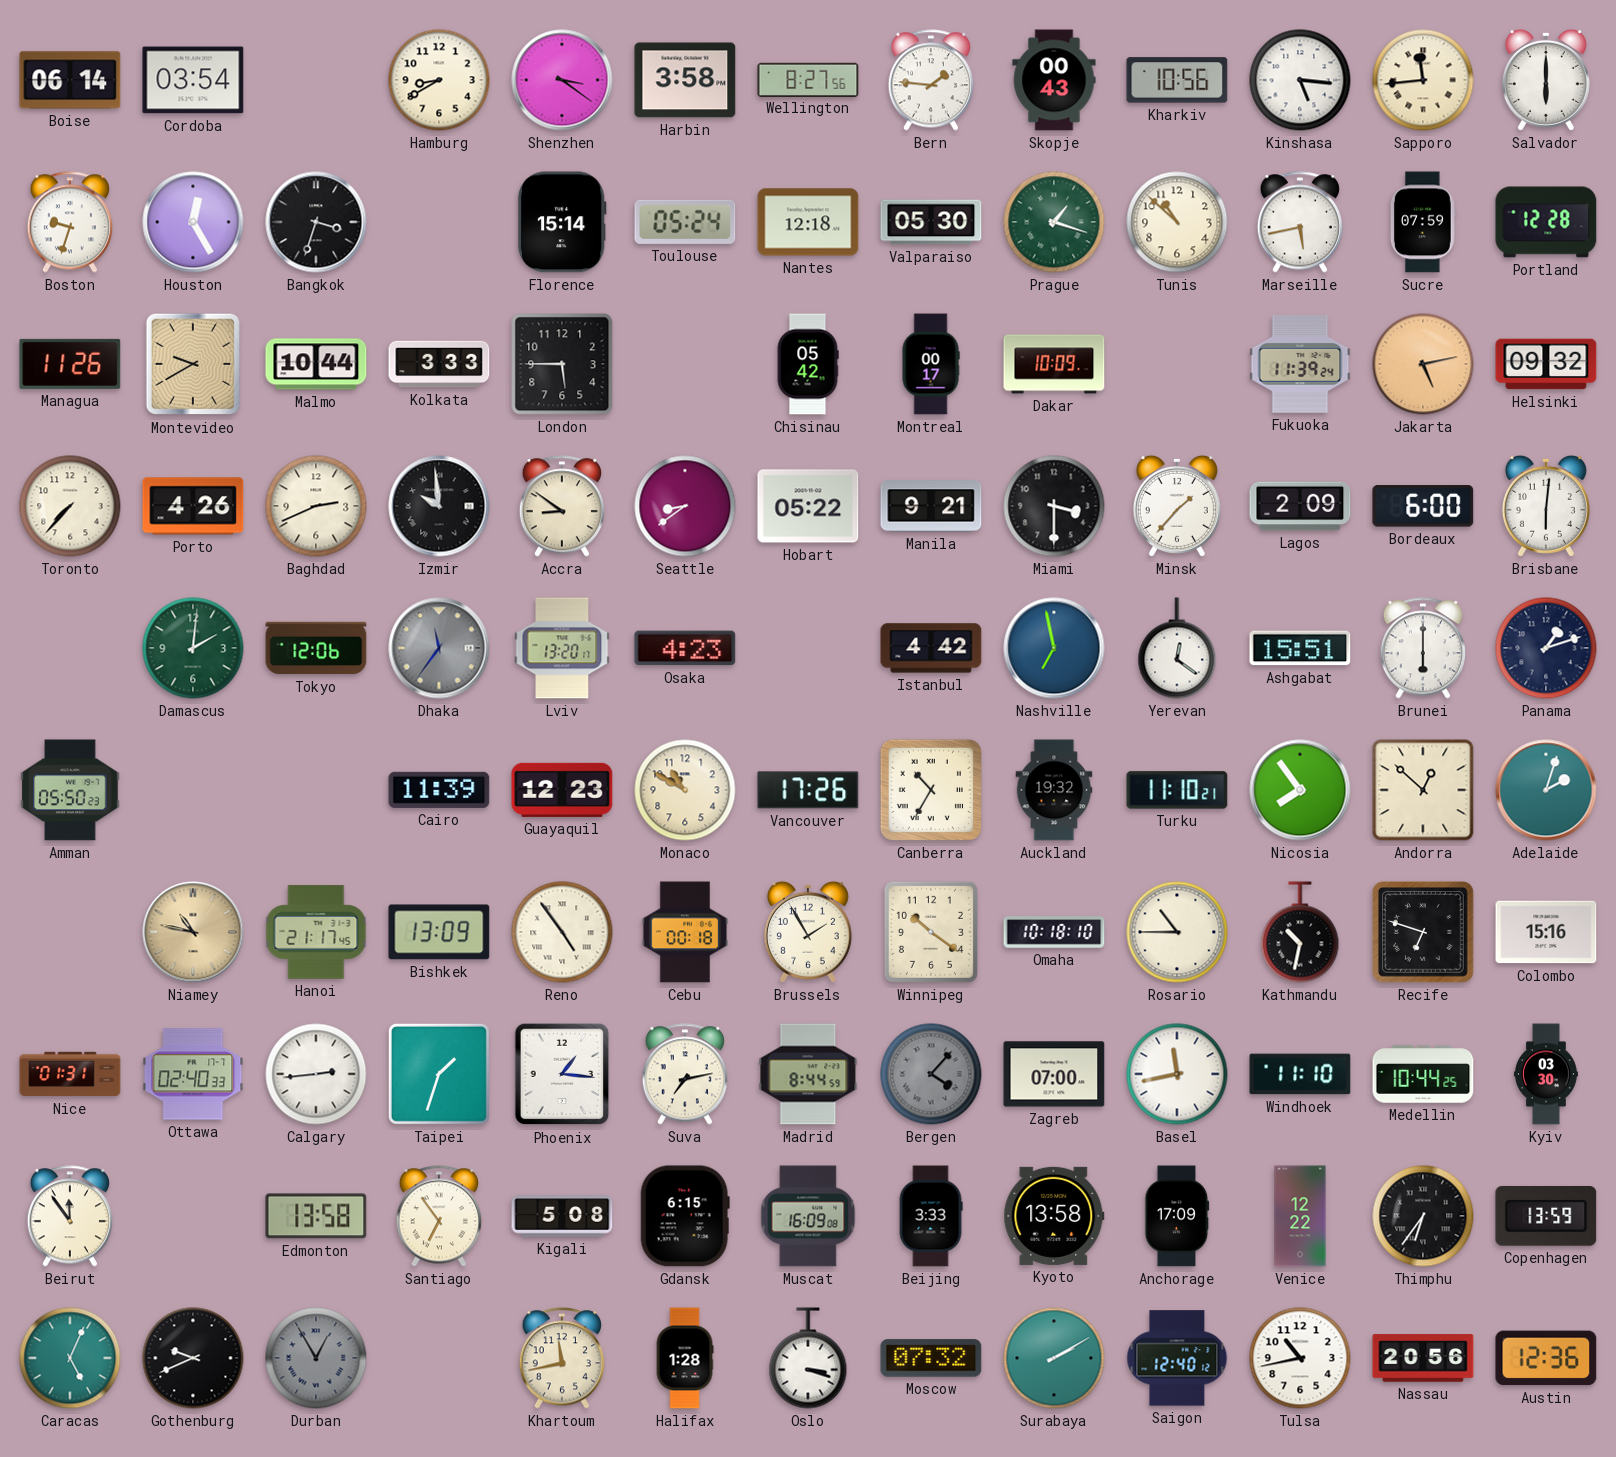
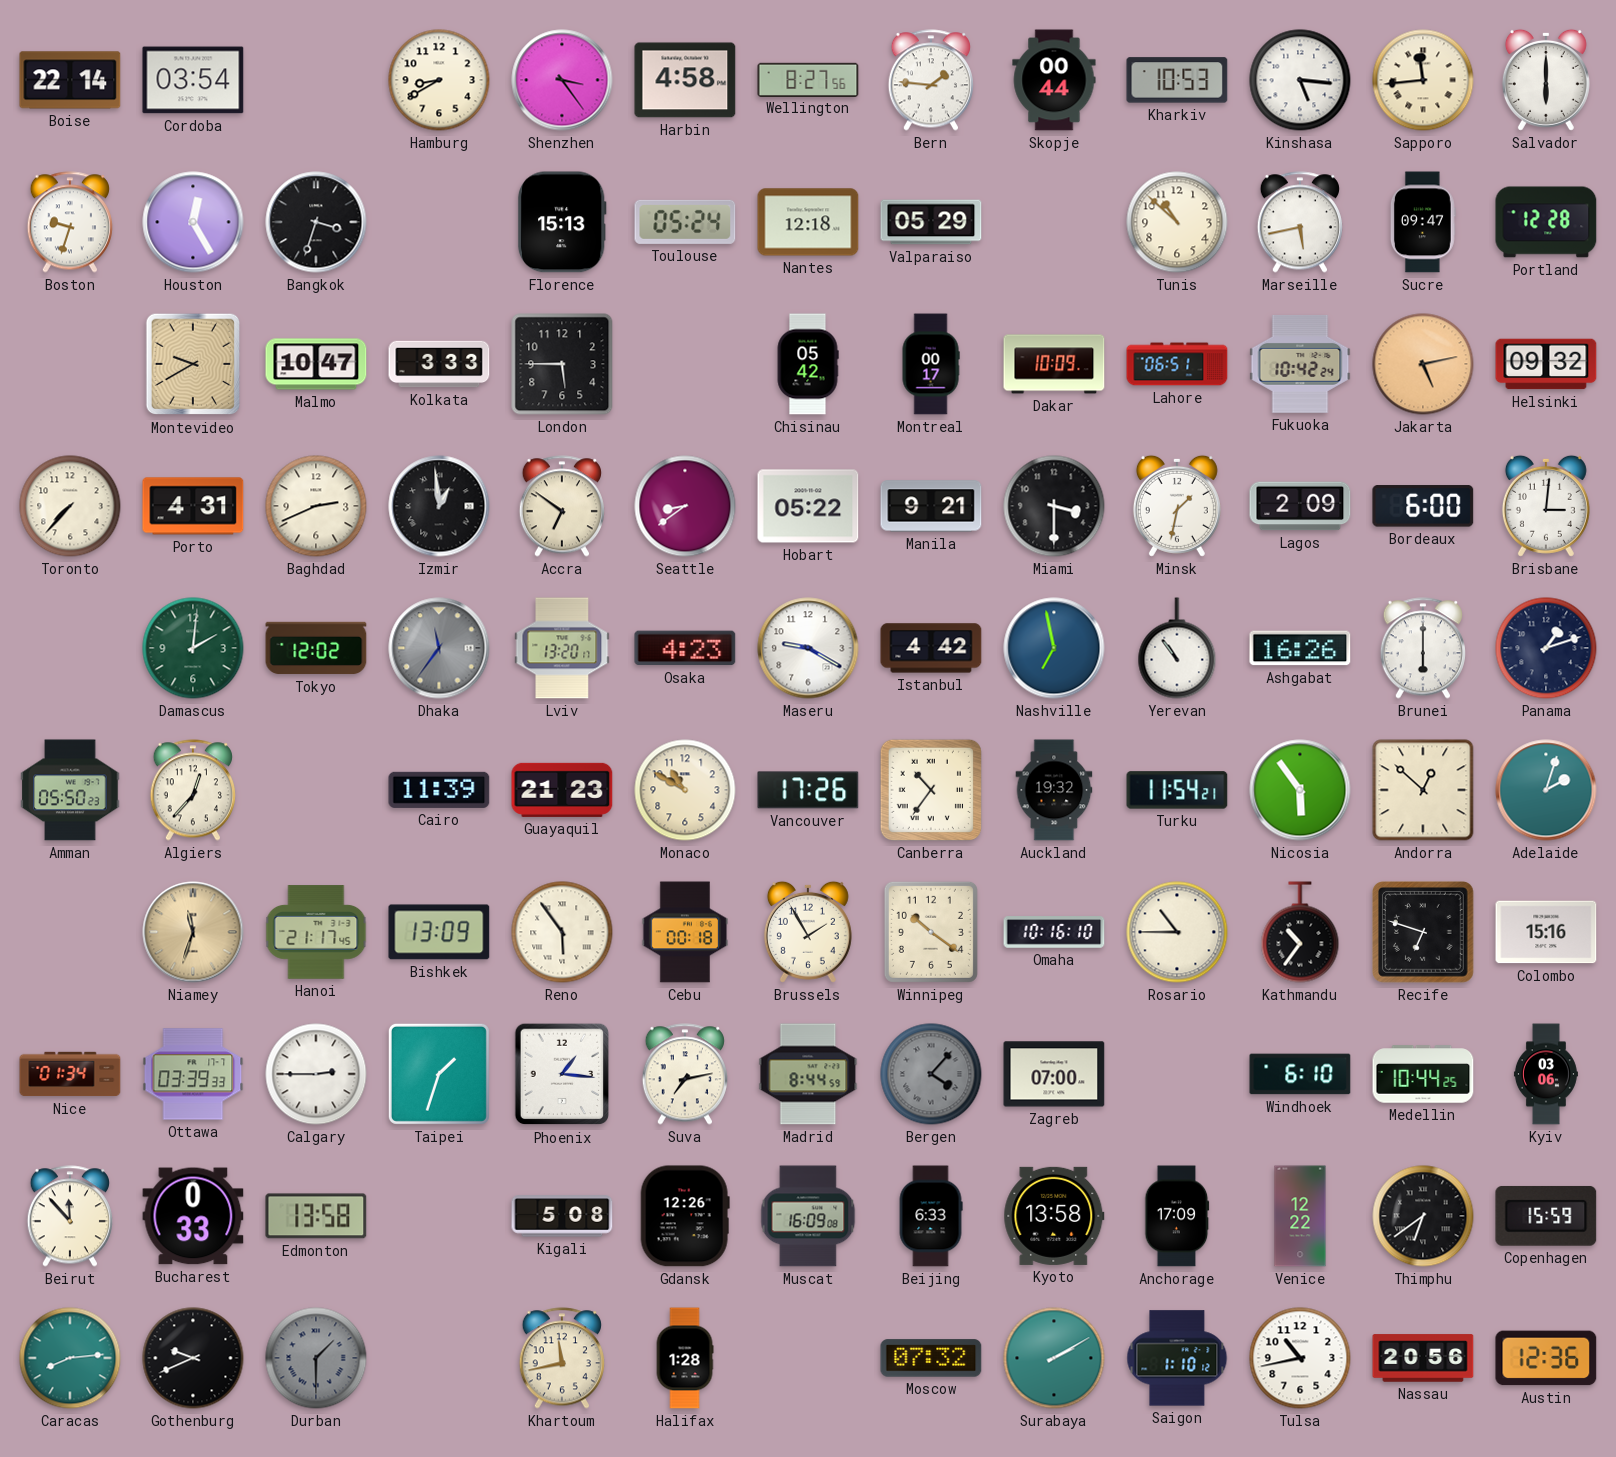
Boise: 06:14 -> 22:14 (70, 80)
Shenzhen: 3:21 -> 3:24 (562, 80)
Harbin: 3:58 -> 4:58 (685, 80)
Skopje: 00:43 -> 00:44 (1054, 80)
Kharkiv: 10:56 -> 10:53 (1177, 80)
Florence: 15:14 -> 15:13 (562, 222)
Valparaiso: 05:30 -> 05:29 (931, 222)
Prague: 1:18 -> none (1054, 222)
Sucre: 07:59 -> 09:47 (1423, 222)
Managua: 11:26 -> none (70, 364)
Malmo: 10:44 -> 10:47 (316, 364)
Lahore: none -> 06:51 (1177, 364)
Fukuoka: 11:39 -> 10:42 (1300, 365)
Porto: 4:26 -> 4:31 (193, 506)
Izmir: 9:59 -> 12:59 (439, 506)
Accra: 8:51 -> 6:51 (562, 506)
Minsk: 1:37 -> 1:32 (1177, 506)
Brisbane: 6:01 -> 3:01 (1546, 506)
Tokyo: 12:06 -> 12:02 (316, 648)
Maseru: none -> 9:20 (808, 648)
Yerevan: 12:21 -> 10:54 (1177, 648)
Ashgabat: 15:51 -> 16:26 (1300, 648)
Algiers: none -> 12:37 (193, 790)
Guayaquil: 12:23 -> 21:23 (562, 790)
Canberra: 10:35 -> 10:36 (931, 790)
Turku: 11:10 -> 11:54 (1177, 790)
Nicosia: 7:54 -> 5:54 (1300, 790)
Niamey: 10:47 -> 11:33 (193, 932)
Reno: 4:54 -> 5:54 (562, 932)
Omaha: 10:18 -> 10:16 (1054, 932)
Kathmandu: 10:32 -> 10:36 (1300, 932)
Nice: 01:31 -> 01:34 (70, 1074)
Ottawa: 02:40 -> 03:39 (193, 1074)
Calgary: 2:44 -> 2:45 (316, 1074)
Basel: 11:43 -> none (1177, 1074)
Windhoek: 11:10 -> 6:10 (1300, 1074)
Kyiv: 03:30 -> 03:06 (1546, 1074)
Beirut: 11:54 -> 11:53 (70, 1216)
Bucharest: none -> 0:33 (193, 1216)
Santiago: 6:54 -> none (439, 1216)
Gdansk: 6:15 -> 12:26 (685, 1216)
Beijing: 3:33 -> 6:33 (931, 1216)
Thimphu: 6:36 -> 6:39 (1423, 1216)
Copenhagen: 13:59 -> 15:59 (1546, 1216)
Caracas: 5:04 -> 8:14 (70, 1358)
Durban: 12:55 -> 1:30 (316, 1358)
Oslo: 3:18 -> none (808, 1358)
Saigon: 12:40 -> 1:10 (1177, 1358)
